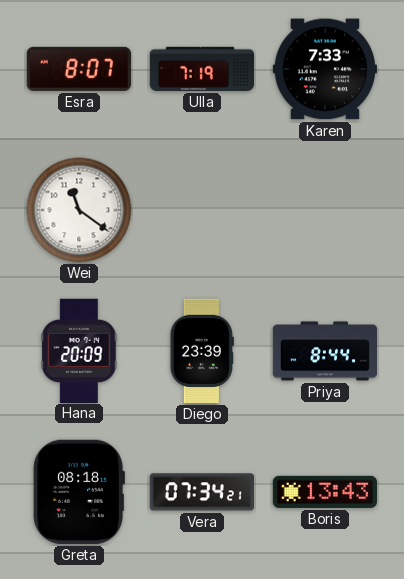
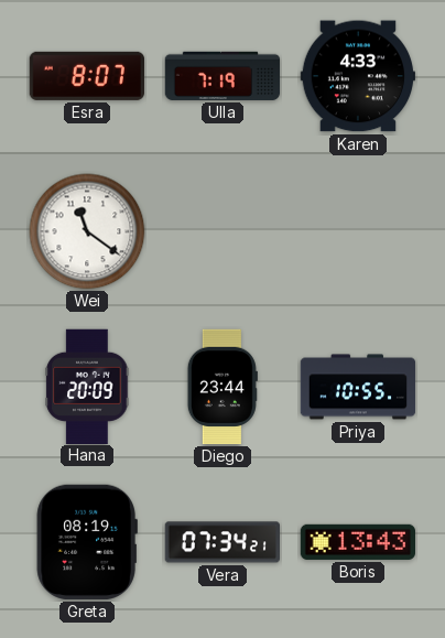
Karen: 7:33 -> 4:33 (357, 76)
Diego: 23:39 -> 23:44 (223, 387)
Priya: 8:44 -> 10:55 (358, 387)
Greta: 08:18 -> 08:19 (87, 542)
